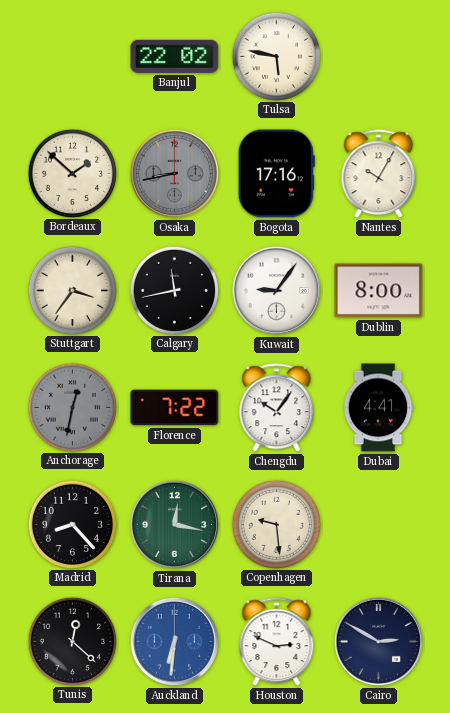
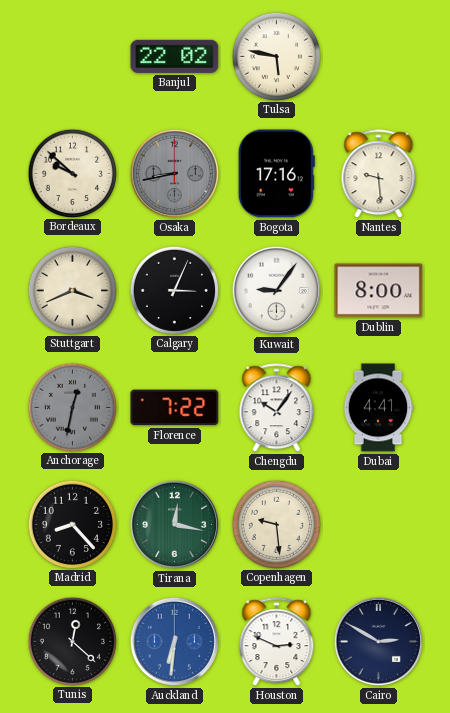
Bordeaux: 1:52 -> 9:52 (72, 173)
Nantes: 10:05 -> 9:29 (379, 174)
Stuttgart: 3:36 -> 3:41 (72, 290)
Calgary: 11:43 -> 3:04 (174, 290)
